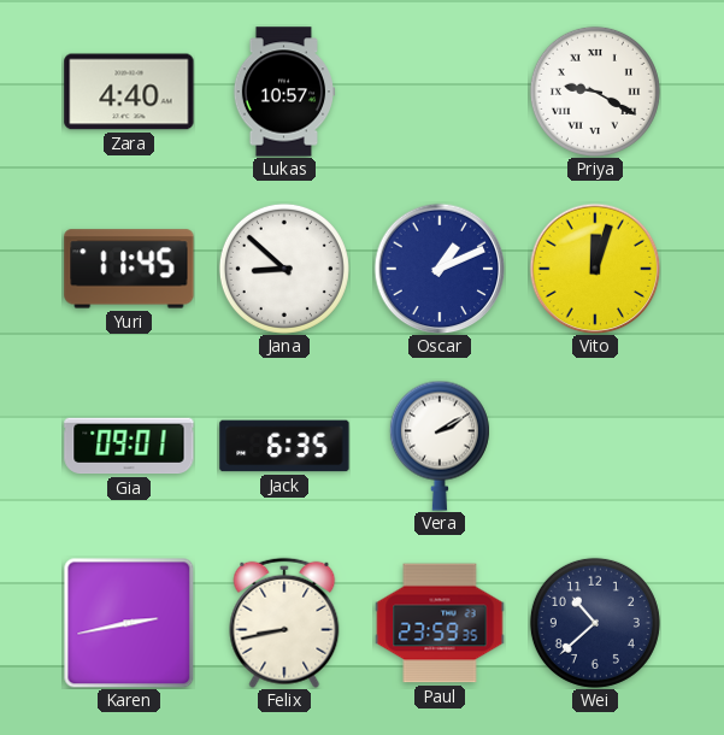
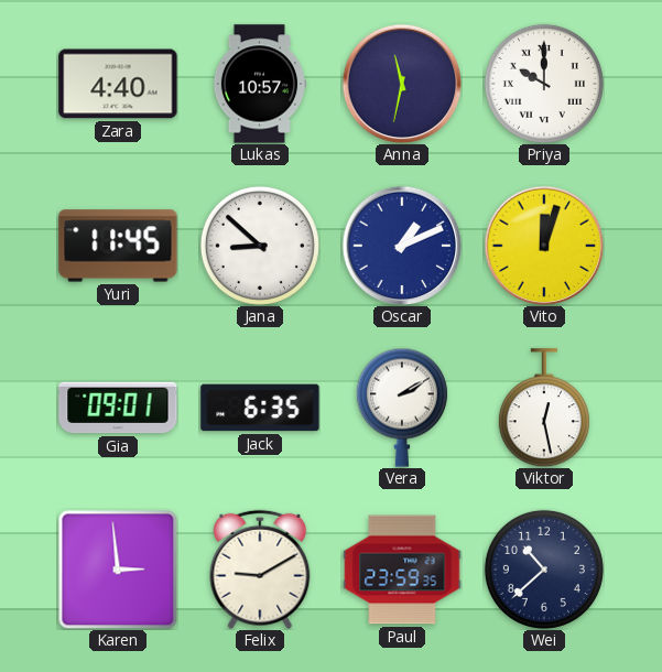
Anna: none -> 11:32 (402, 84)
Priya: 9:20 -> 10:00 (544, 84)
Viktor: none -> 12:28 (544, 408)
Karen: 2:43 -> 2:59 (118, 570)
Felix: 8:43 -> 9:10 (260, 570)
